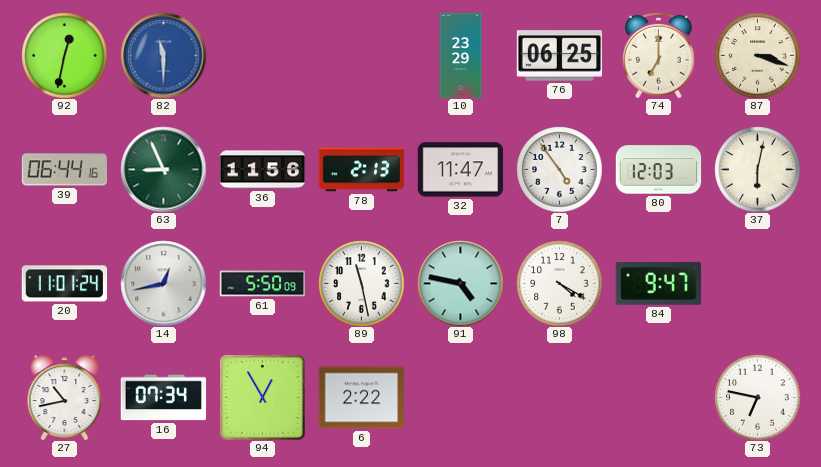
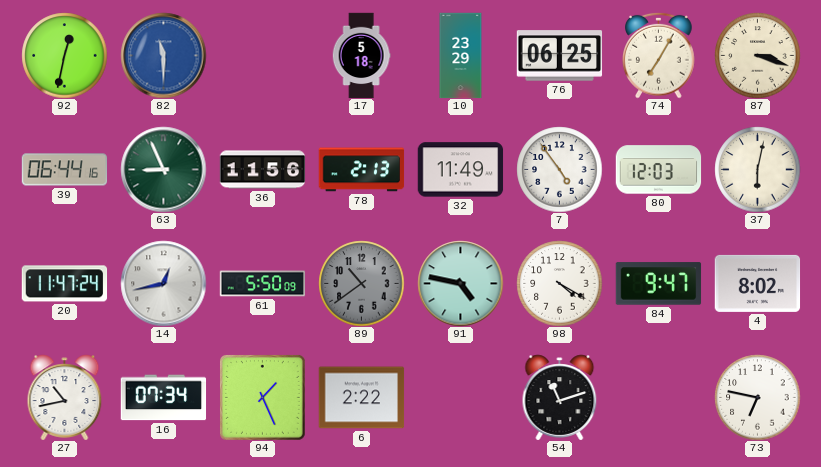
17: none -> 5:18 (361, 55)
74: 7:00 -> 7:05 (659, 55)
32: 11:47 -> 11:49 (460, 170)
20: 11:01 -> 11:47 (64, 284)
89: 11:28 -> 10:39 (361, 283)
89 dial: white -> grey (361, 283)
4: none -> 8:02 (757, 283)
94: 12:55 -> 1:26 (263, 398)
54: none -> 11:12 (560, 397)
